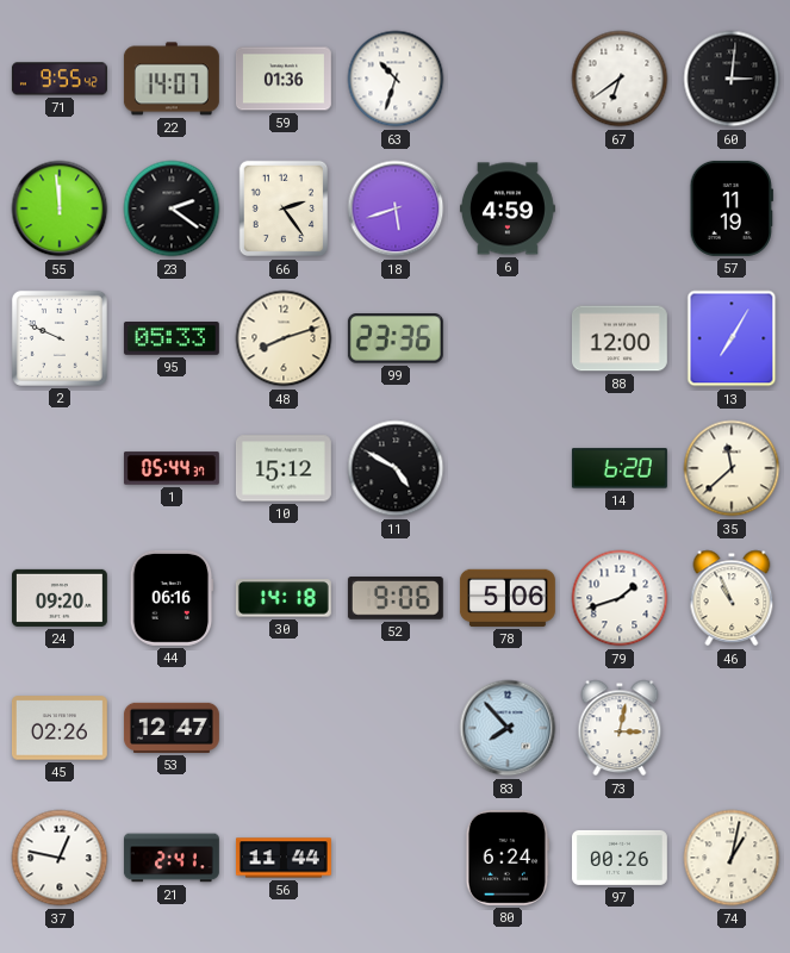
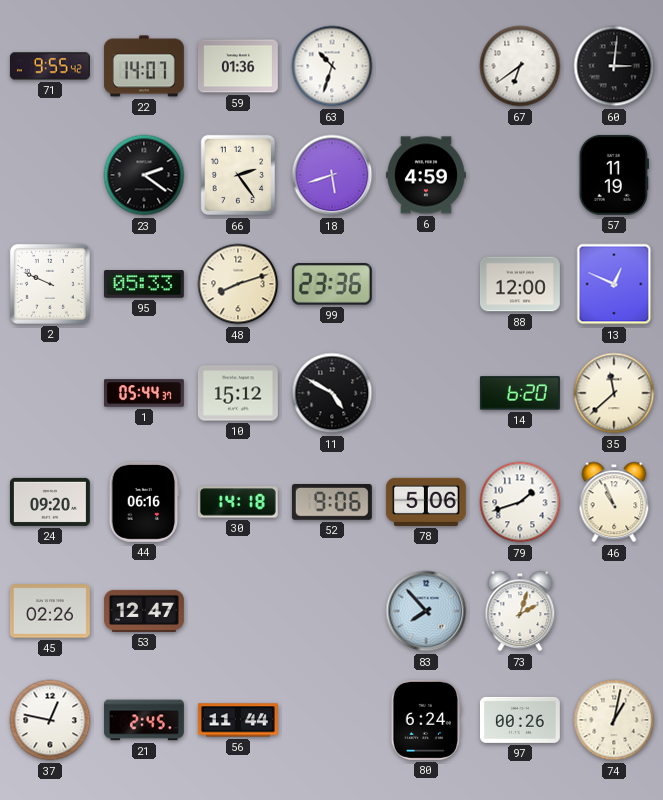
55: 11:59 -> none (60, 208)
13: 7:05 -> 12:49 (614, 284)
73: 3:02 -> 2:03 (520, 611)
21: 2:41 -> 2:45 (144, 720)
